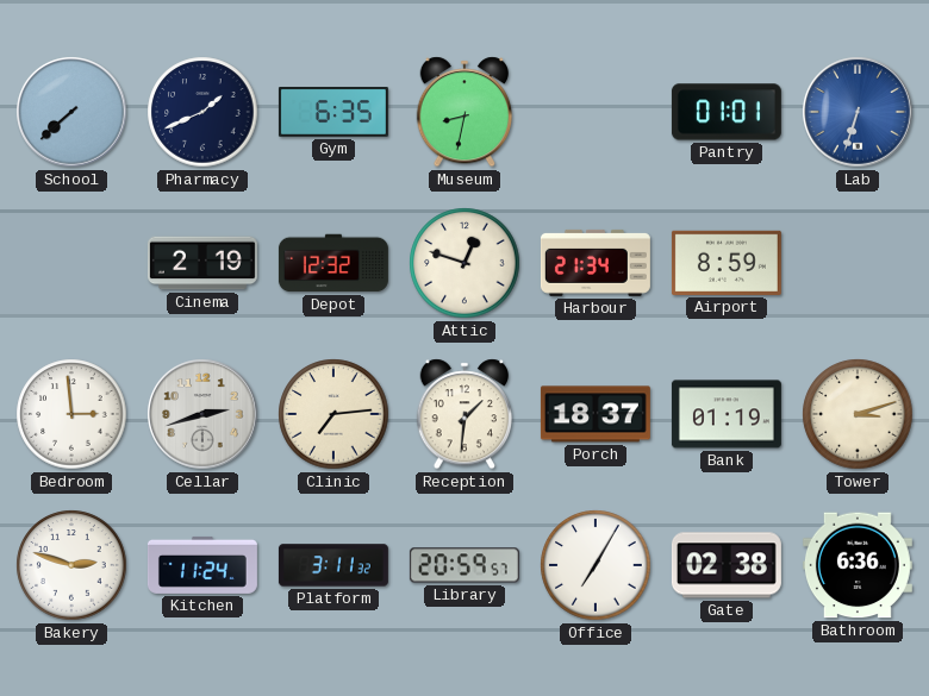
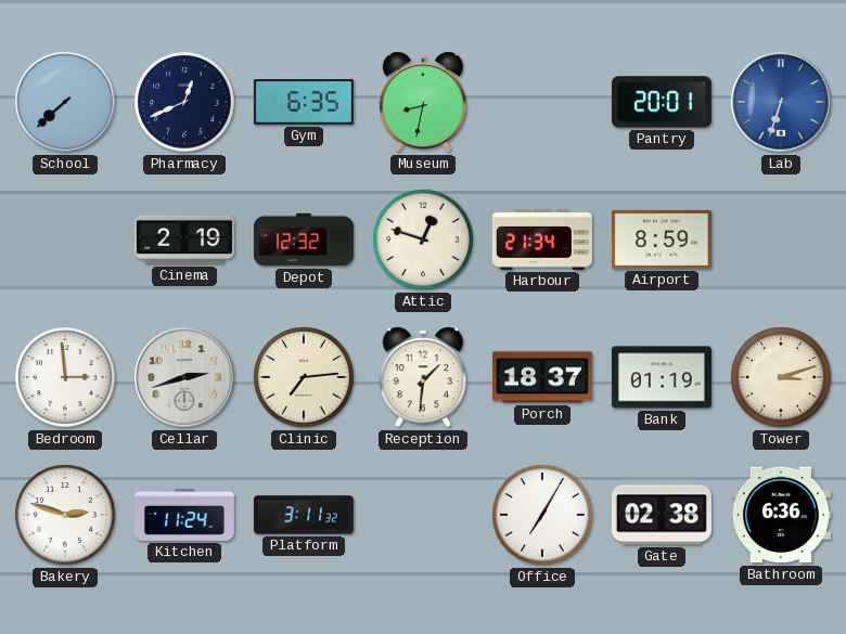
Pharmacy: 1:41 -> 12:41 (184, 102)
Pantry: 01:01 -> 20:01 (662, 102)
Library: 20:59 -> none (464, 565)
